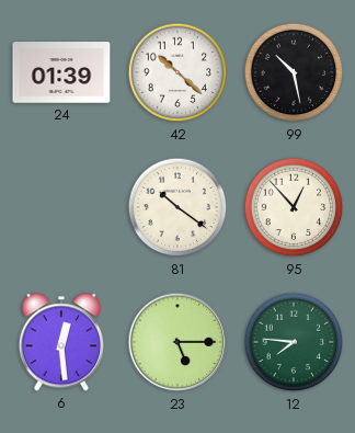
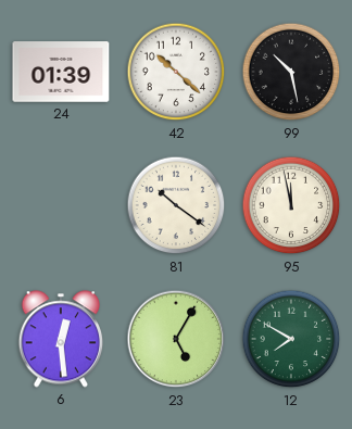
95: 12:53 -> 11:58 (291, 205)
23: 5:15 -> 5:05 (176, 339)
12: 7:46 -> 7:50 (291, 339)
